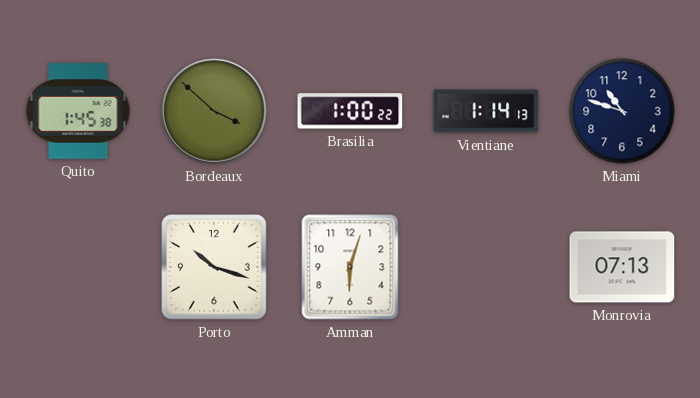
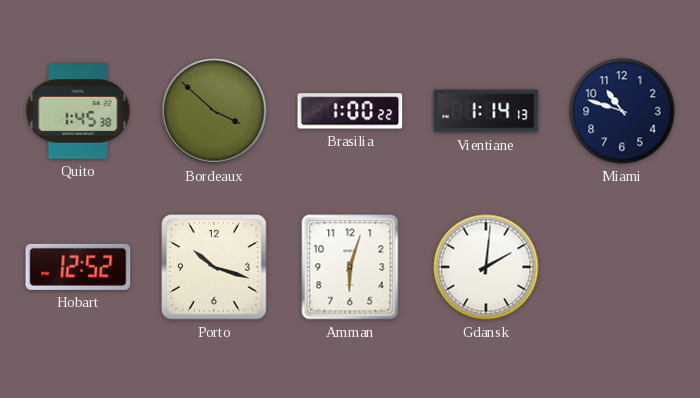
Hobart: none -> 12:52 (78, 267)
Gdansk: none -> 2:01 (486, 267)
Monrovia: 07:13 -> none (622, 267)
